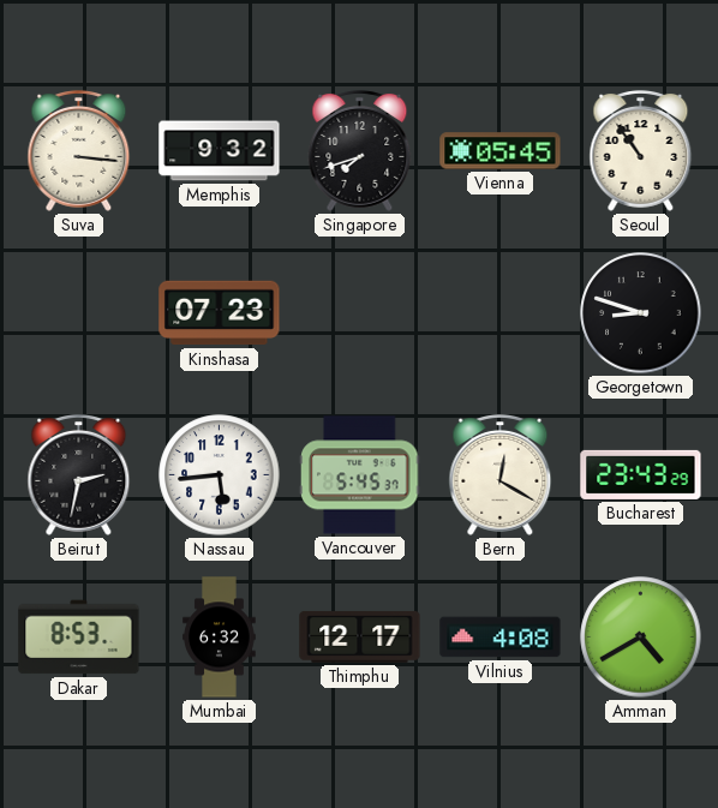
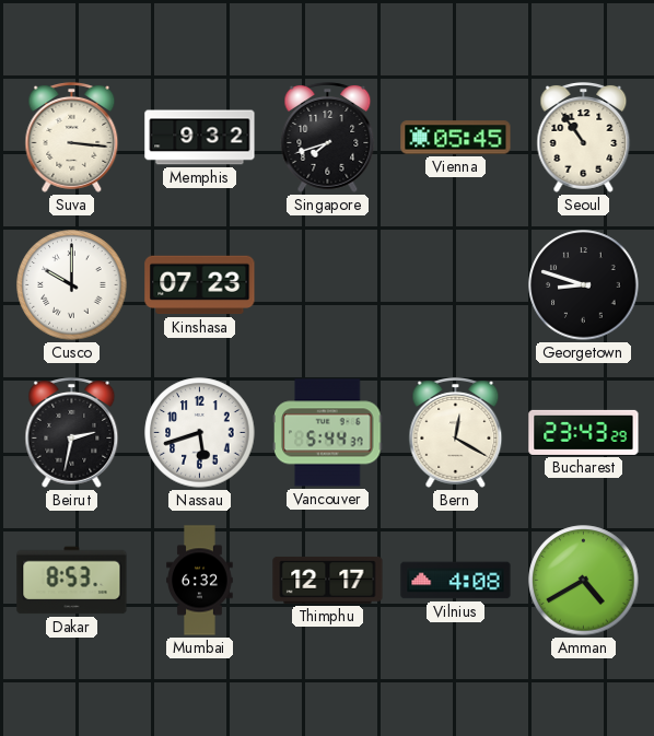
Cusco: none -> 10:00 (72, 285)
Nassau: 5:44 -> 5:42 (200, 433)
Vancouver: 5:45 -> 5:44 (328, 433)
